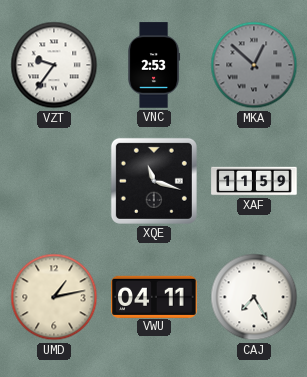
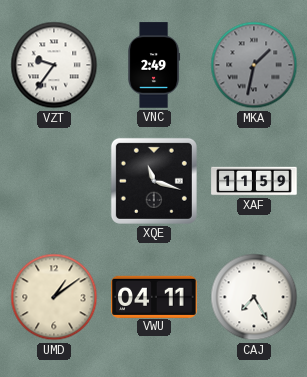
VNC: 2:53 -> 2:49 (154, 65)
MKA: 12:52 -> 1:32 (254, 65)
UMD: 1:13 -> 1:09 (54, 297)
